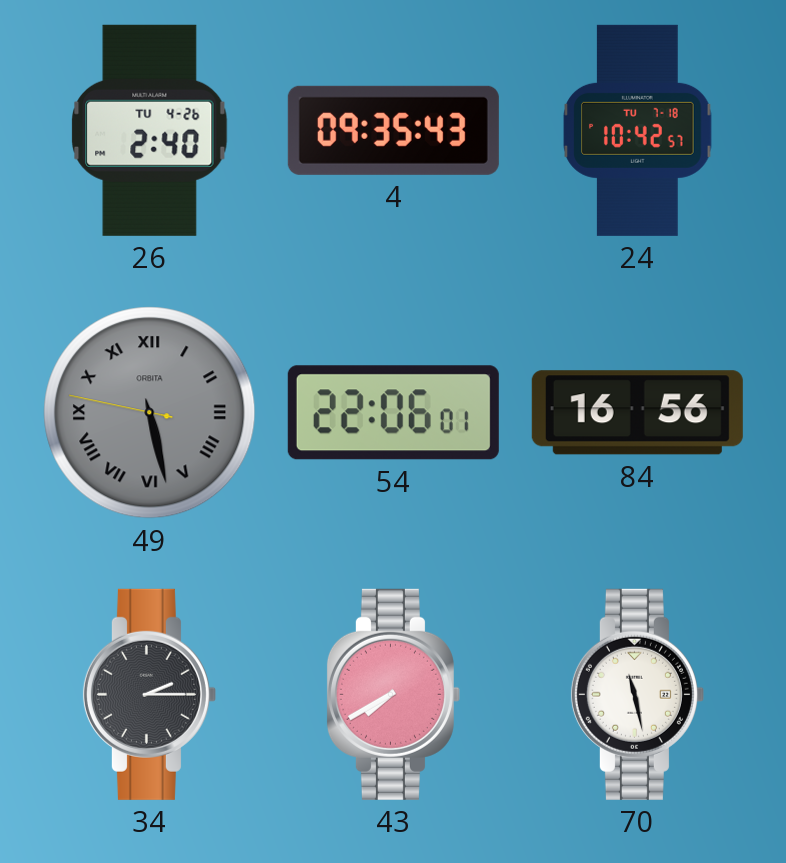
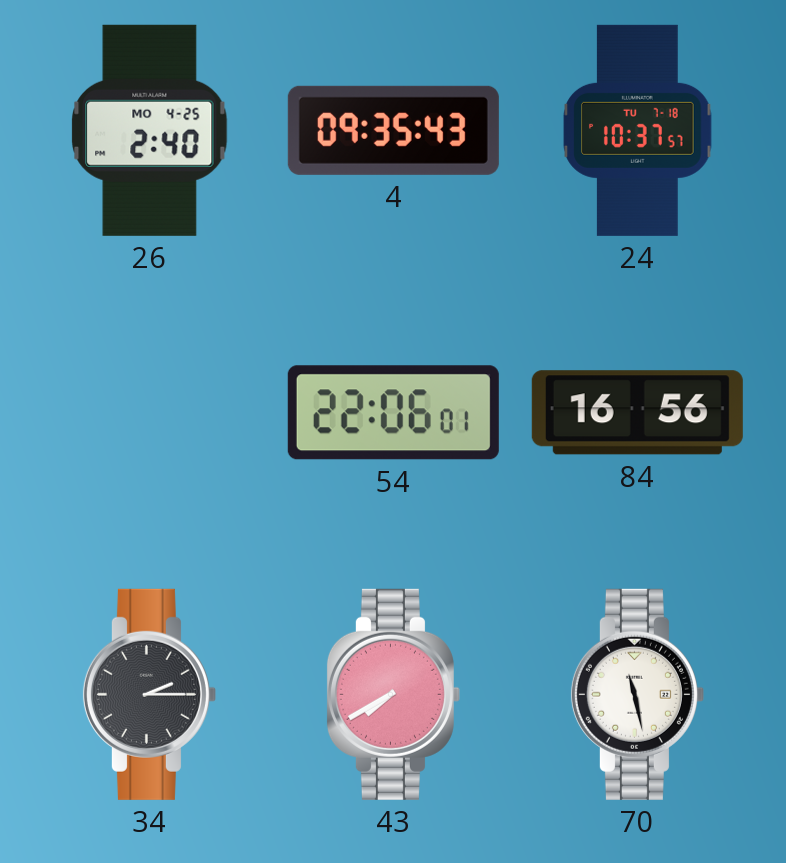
26 date: TU 4-26 -> MO 4-25 (150, 130)
24: 10:42 -> 10:37 (638, 130)
49: 5:27 -> none (150, 413)
